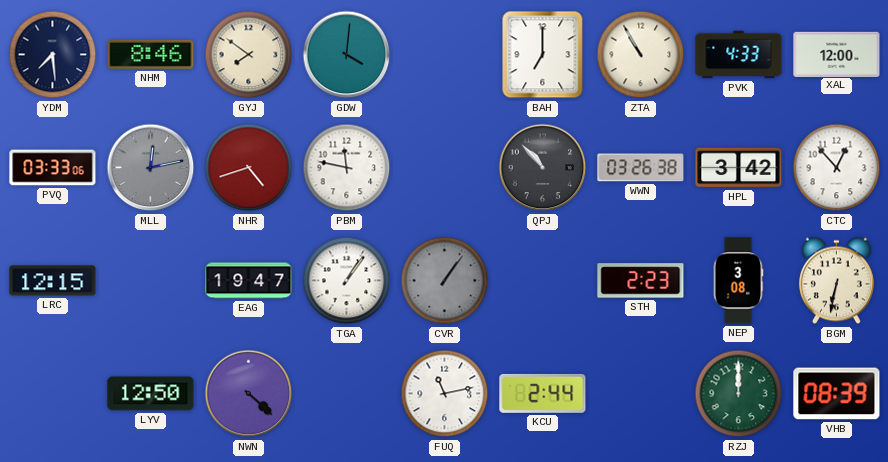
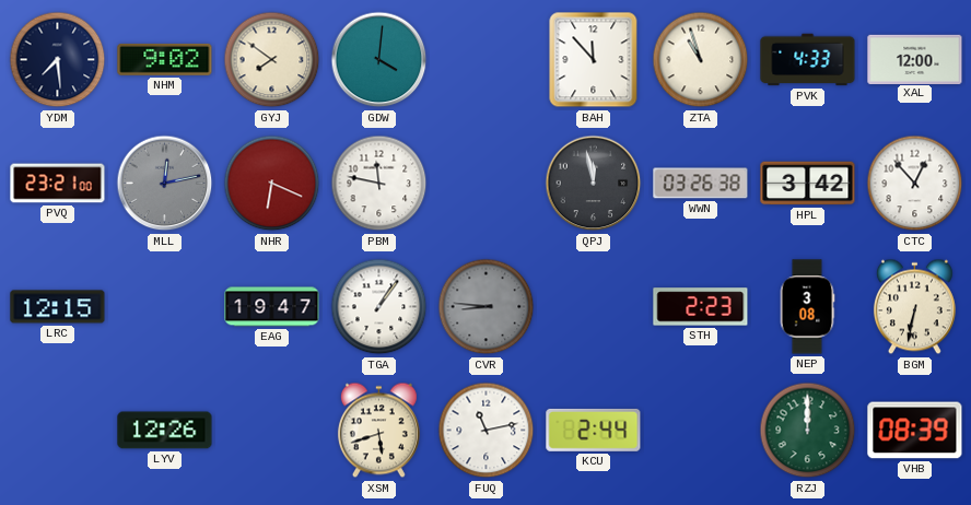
NHM: 8:46 -> 9:02 (165, 59)
BAH: 7:00 -> 11:53 (594, 60)
ZTA: 10:55 -> 10:57 (701, 60)
PVQ: 03:33 -> 23:21 (58, 184)
NHR: 4:42 -> 6:19 (272, 184)
QPJ: 10:53 -> 11:58 (594, 184)
CVR: 1:06 -> 8:46 (487, 307)
LYV: 12:50 -> 12:26 (165, 431)
NWN: 4:22 -> none (249, 394)
XSM: none -> 5:42 (378, 431)
